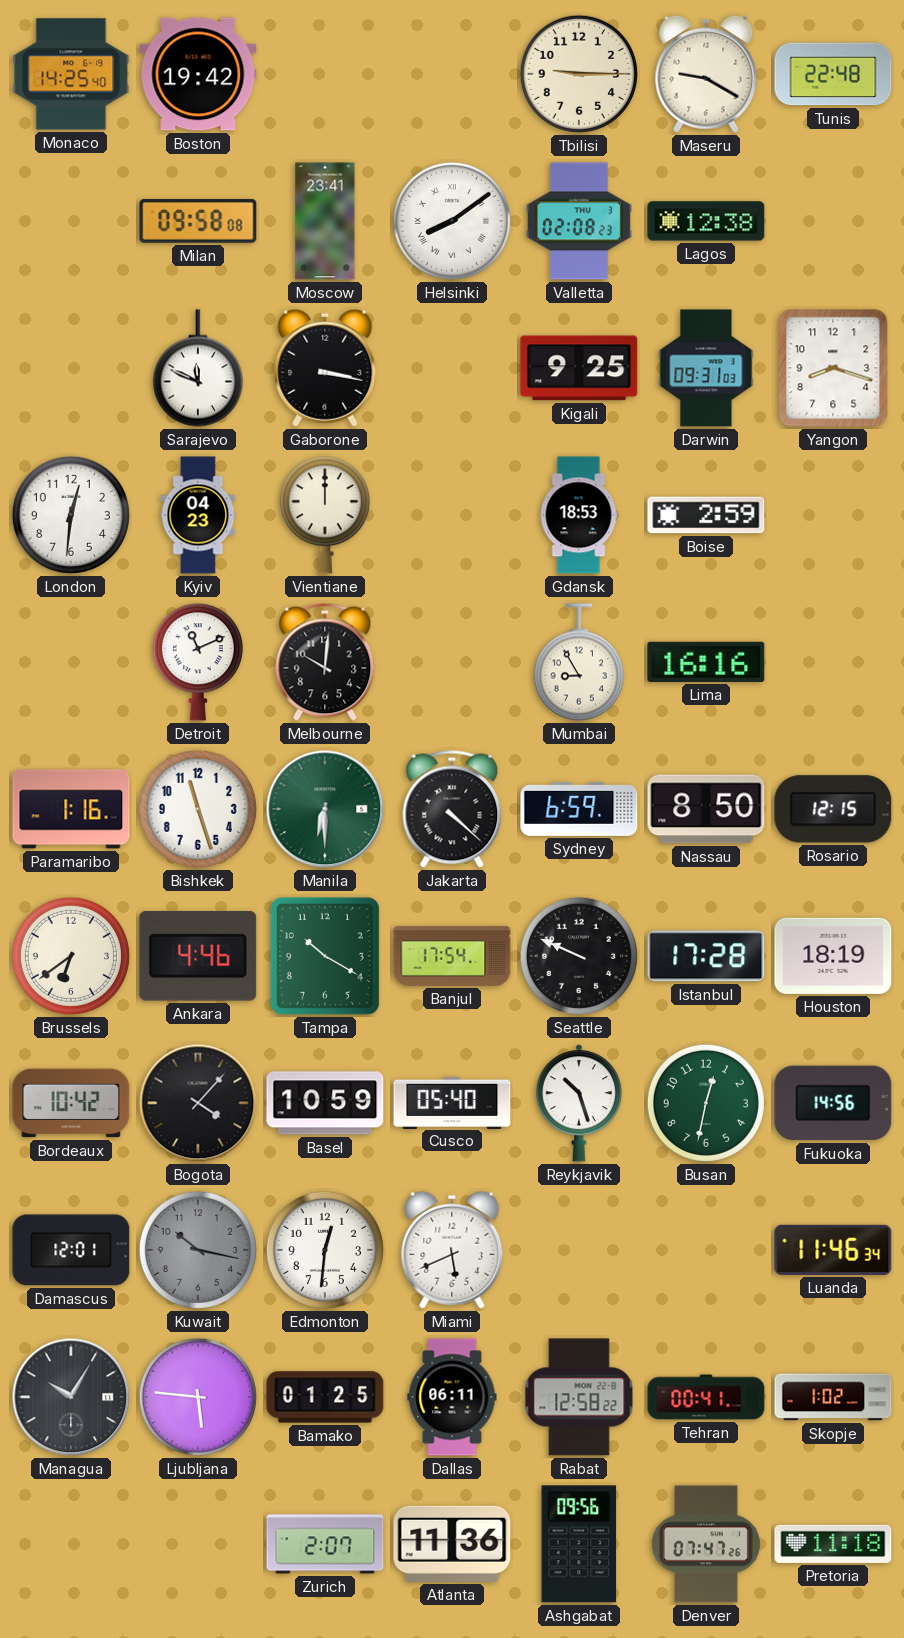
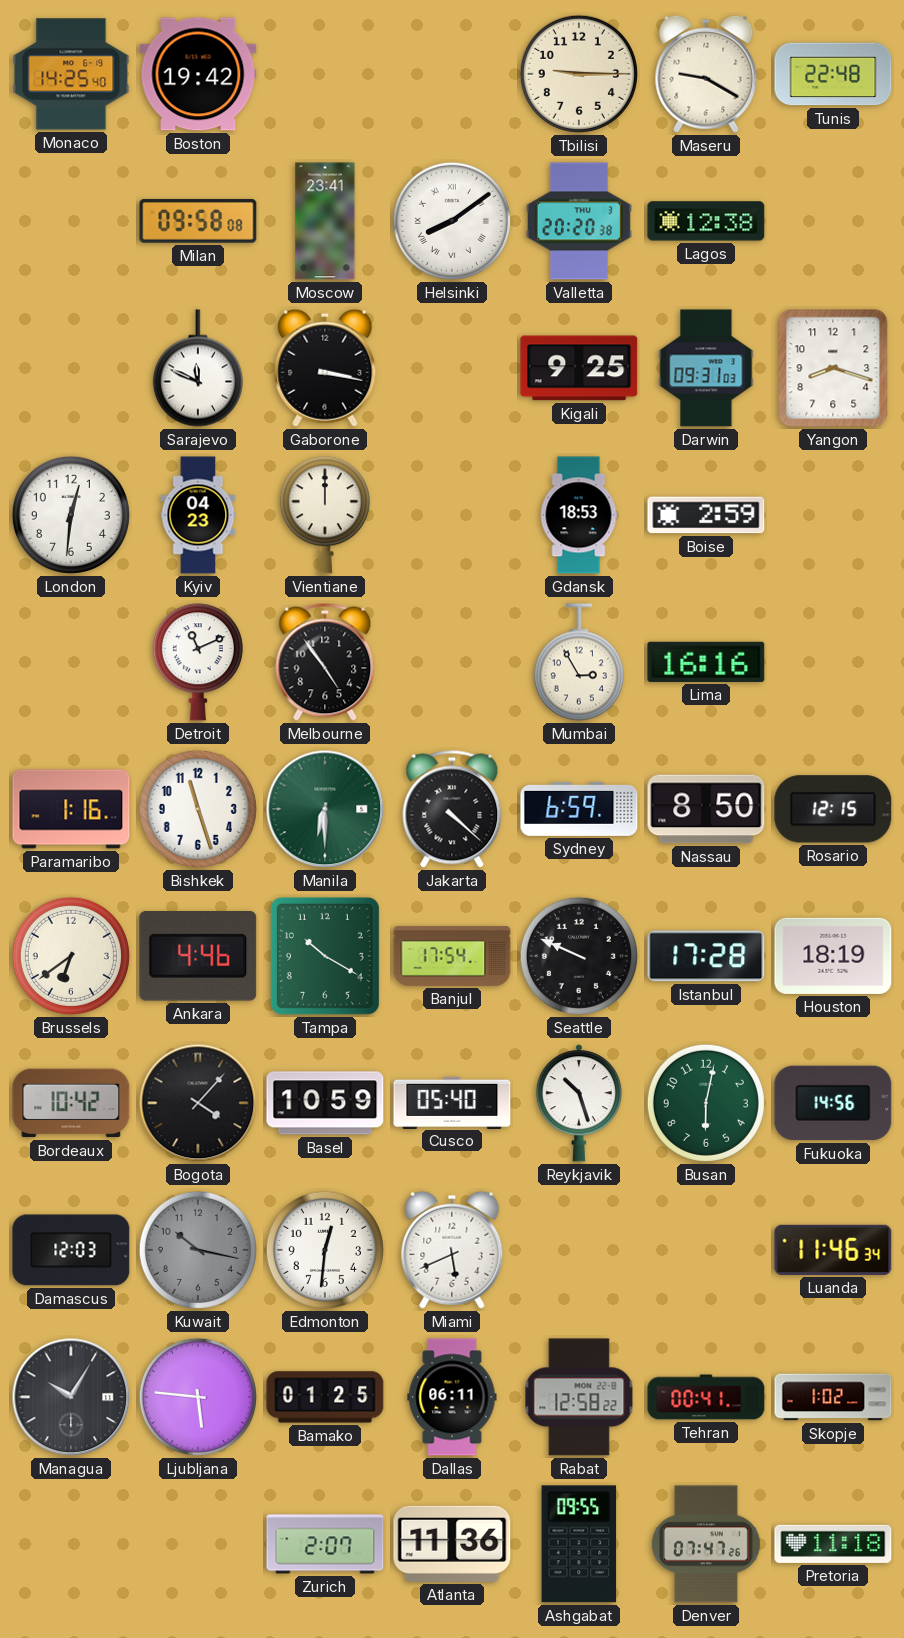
Valletta: 02:08 -> 20:20 (579, 221)
Melbourne: 10:01 -> 4:54 (325, 662)
Mumbai: 8:55 -> 2:55 (579, 662)
Busan: 12:32 -> 6:02 (706, 1103)
Damascus: 12:01 -> 12:03 (71, 1250)
Ashgabat: 09:56 -> 09:55 (579, 1544)
